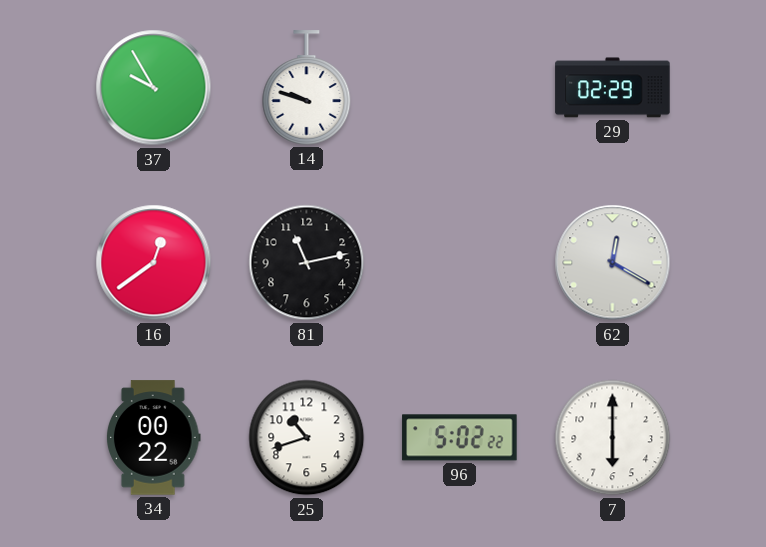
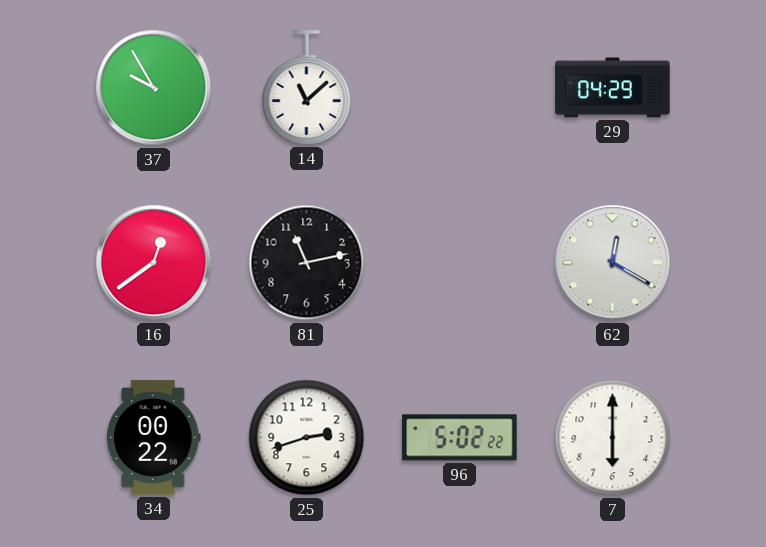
14: 9:48 -> 11:08 (307, 88)
29: 02:29 -> 04:29 (613, 88)
25: 10:42 -> 2:42 (307, 438)
